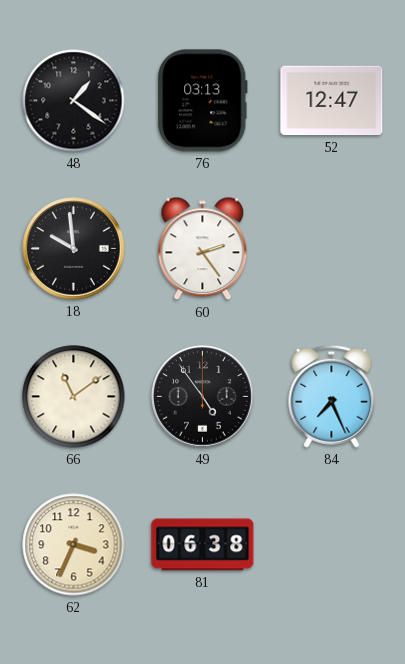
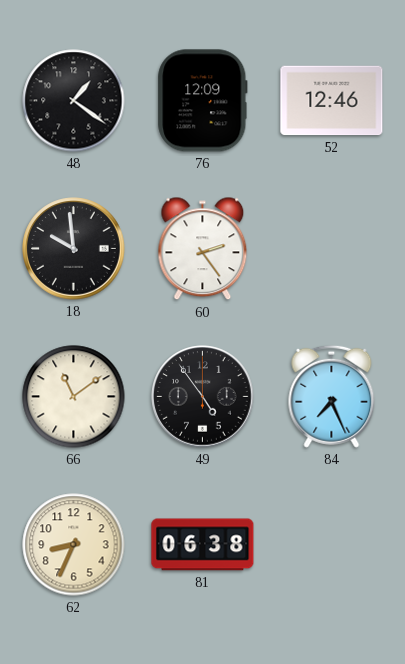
76: 03:13 -> 12:09 (203, 101)
52: 12:47 -> 12:46 (332, 101)
62: 3:34 -> 8:34 (74, 545)
